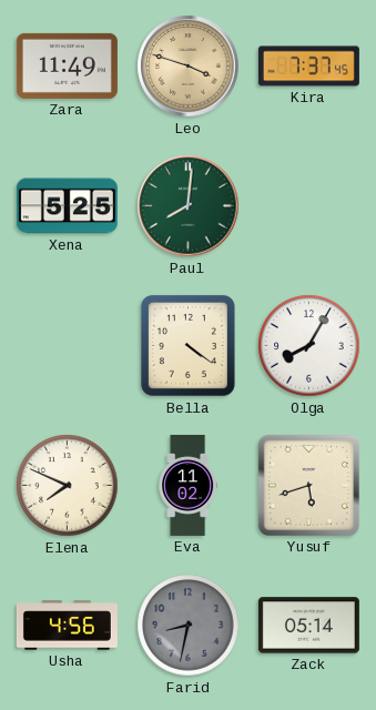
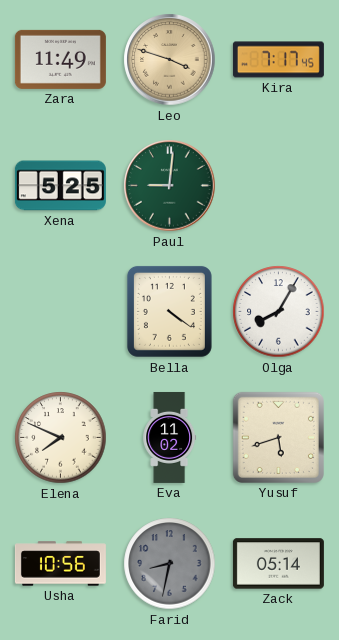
Kira: 7:37 -> 7:17 (278, 60)
Paul: 8:01 -> 9:01 (170, 186)
Usha: 4:56 -> 10:56 (60, 564)
